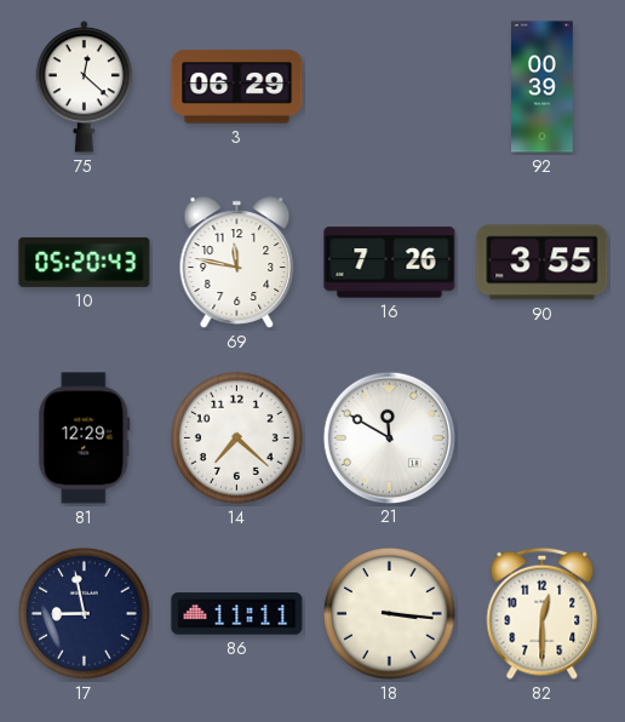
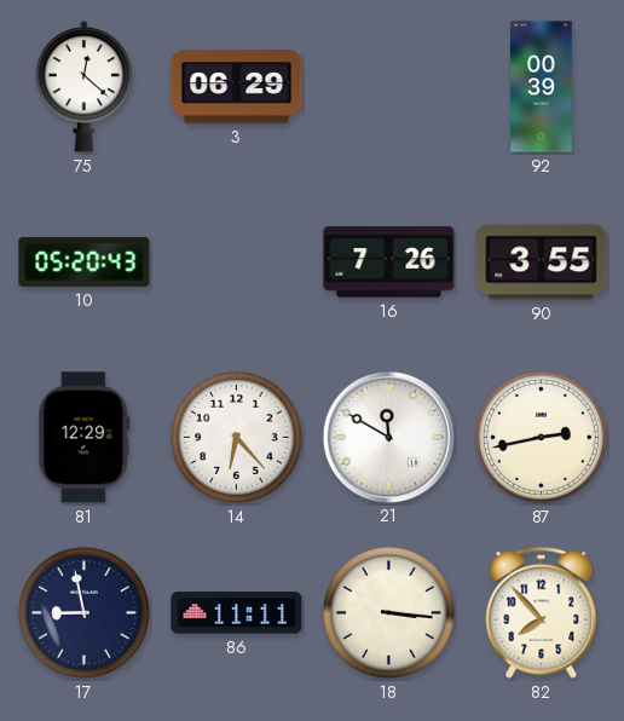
69: 11:47 -> none (237, 263)
14: 7:22 -> 6:23 (237, 438)
87: none -> 2:43 (542, 438)
82: 12:30 -> 7:53 (542, 612)
